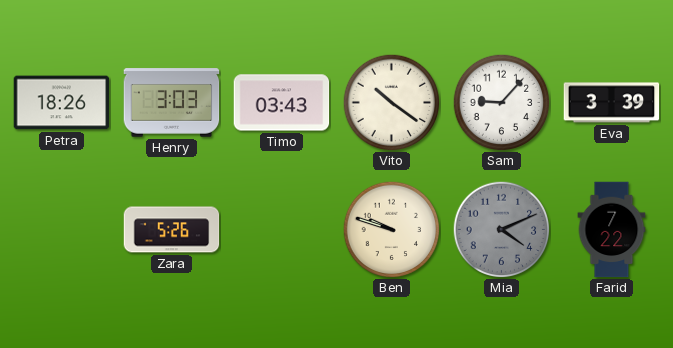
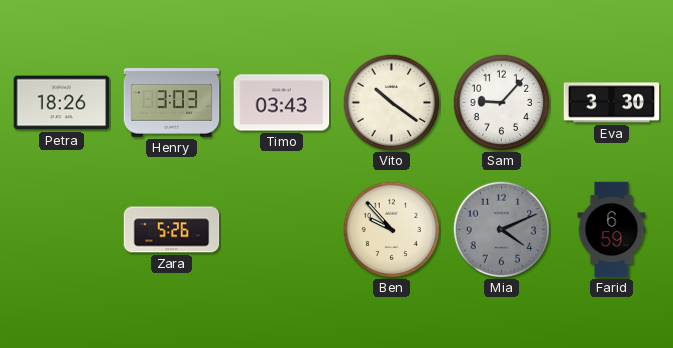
Eva: 3:39 -> 3:30 (612, 103)
Ben: 9:48 -> 9:53 (391, 229)
Farid: 7:22 -> 6:59 (612, 230)
